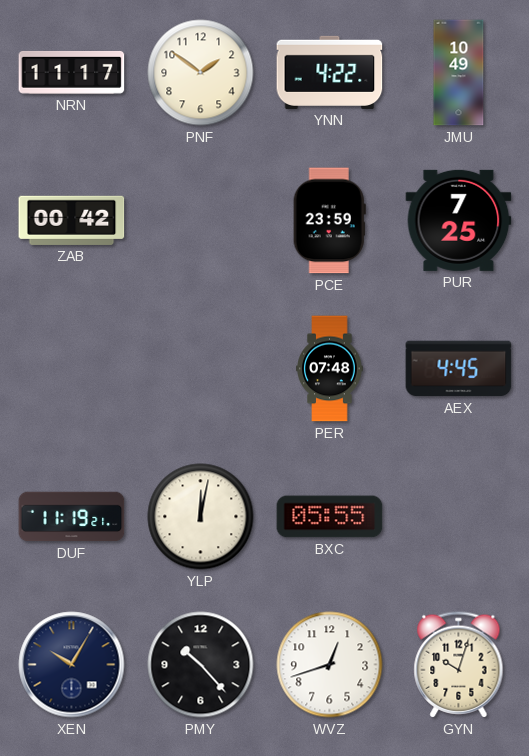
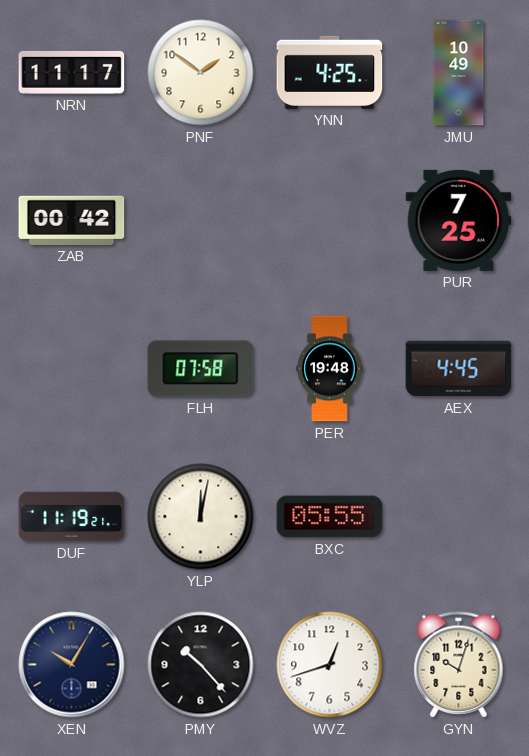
YNN: 4:22 -> 4:25 (330, 72)
PCE: 23:59 -> none (329, 221)
FLH: none -> 07:58 (201, 369)
PER: 07:48 -> 19:48 (330, 369)
